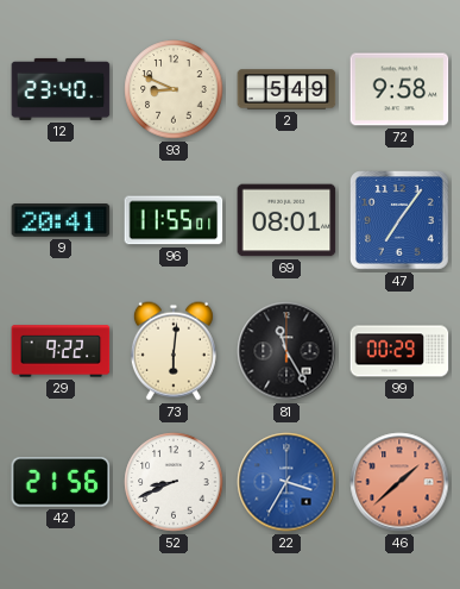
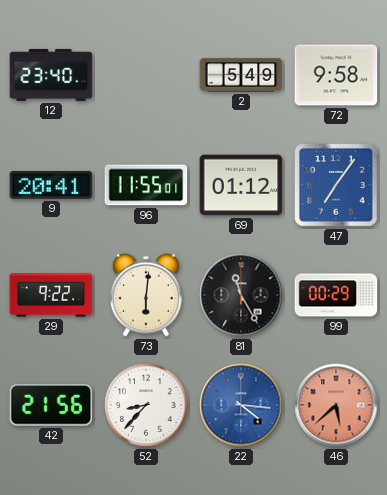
93: 8:49 -> none (174, 89)
69: 08:01 -> 01:12 (241, 185)
52: 8:41 -> 8:37 (146, 405)
22: 3:35 -> 4:16 (241, 405)
46: 1:38 -> 5:38 (336, 405)
